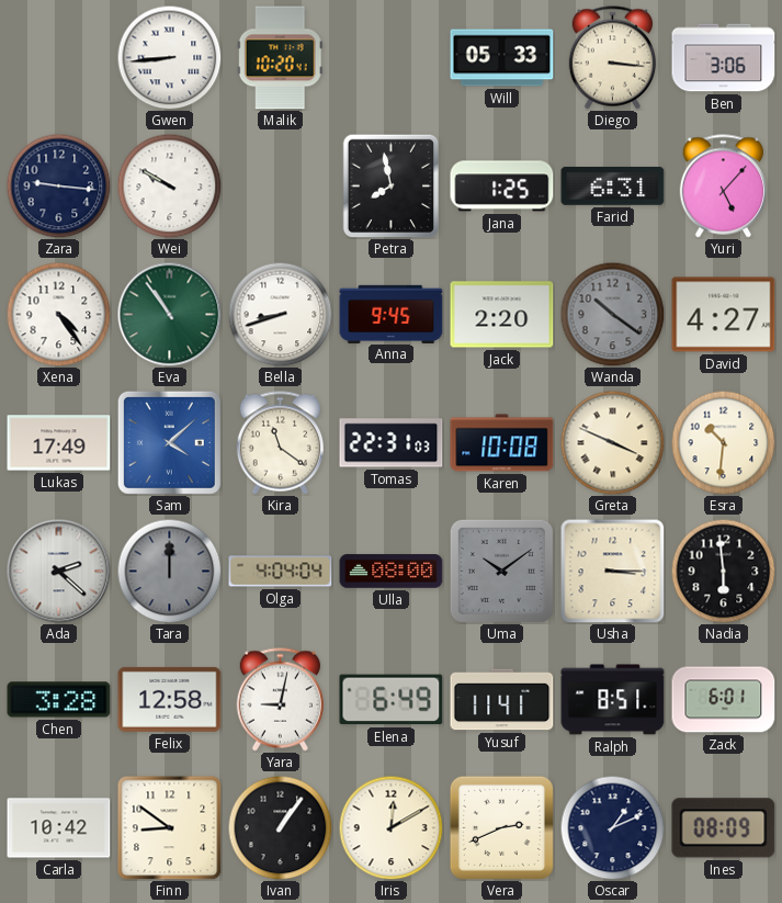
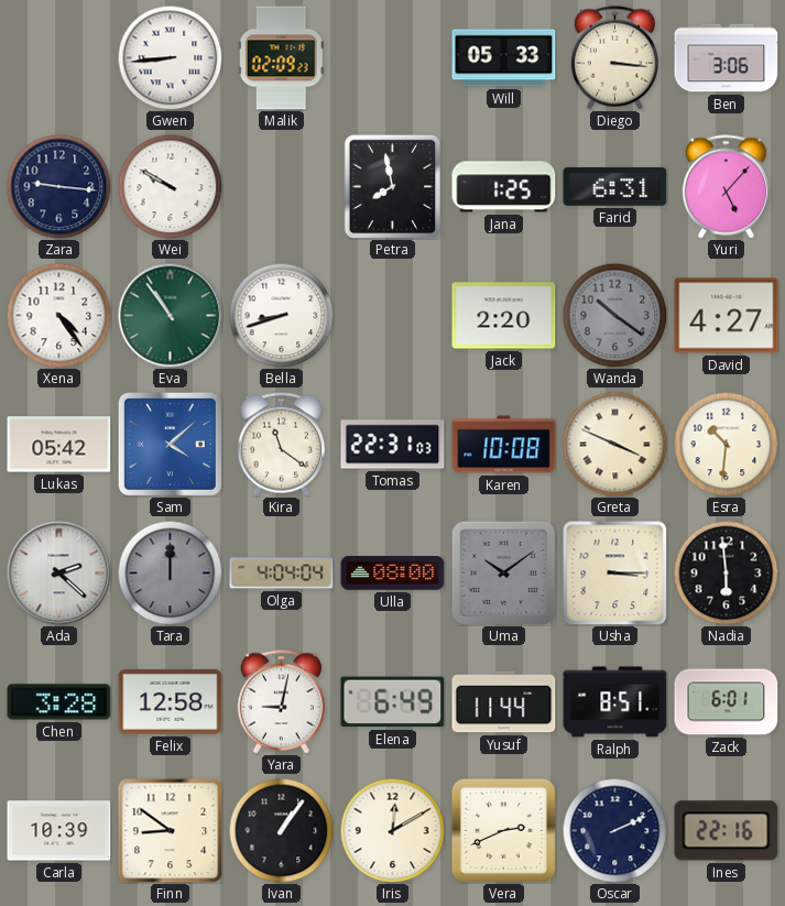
Malik: 10:20 -> 02:09 (281, 58)
Anna: 9:45 -> none (392, 314)
Lukas: 17:49 -> 05:42 (59, 445)
Yusuf: 11:41 -> 11:44 (504, 702)
Carla: 10:42 -> 10:39 (59, 831)
Oscar: 1:11 -> 2:11 (614, 830)
Ines: 08:09 -> 22:16 (727, 831)
